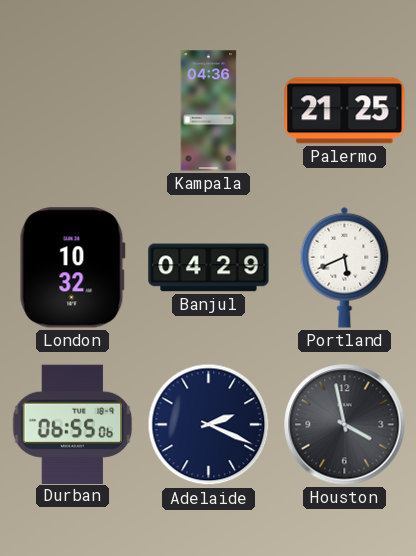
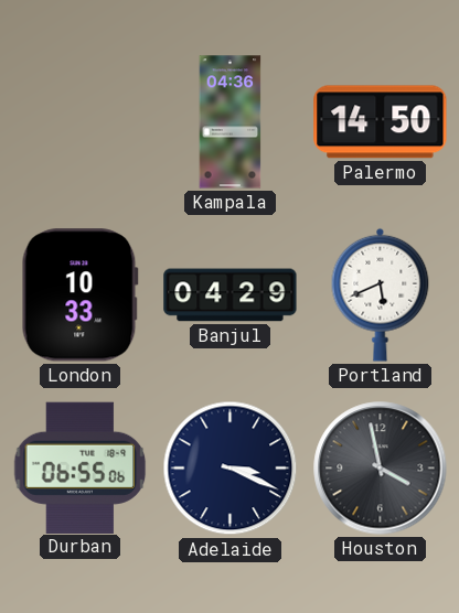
Palermo: 21:25 -> 14:50 (381, 122)
London: 10:32 -> 10:33 (79, 295)
Adelaide: 2:19 -> 3:19 (231, 469)
